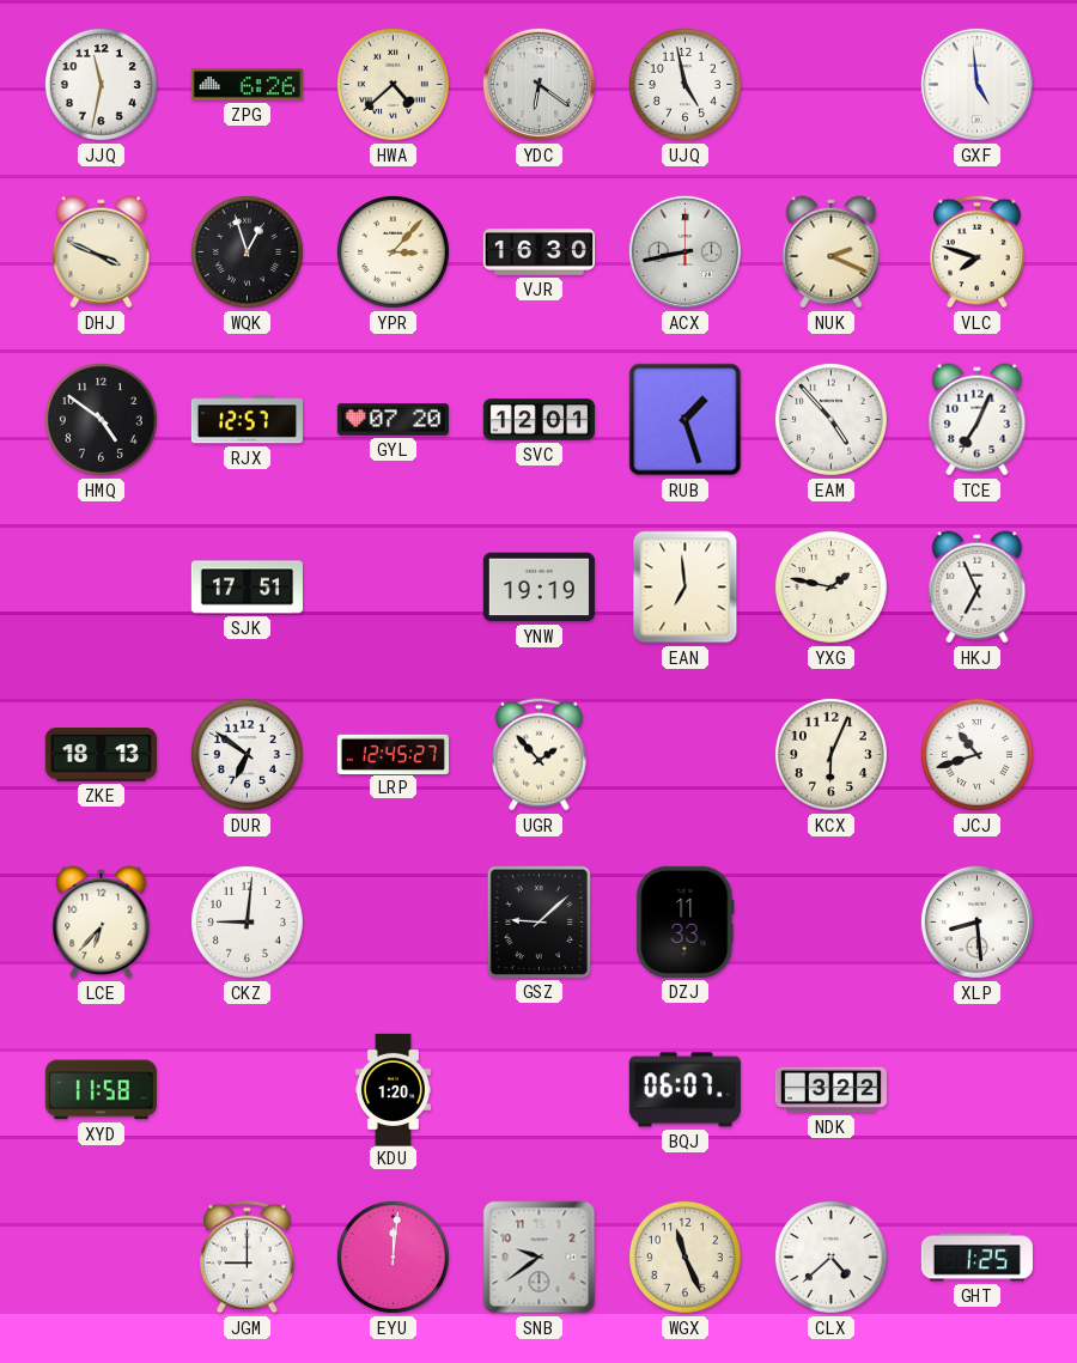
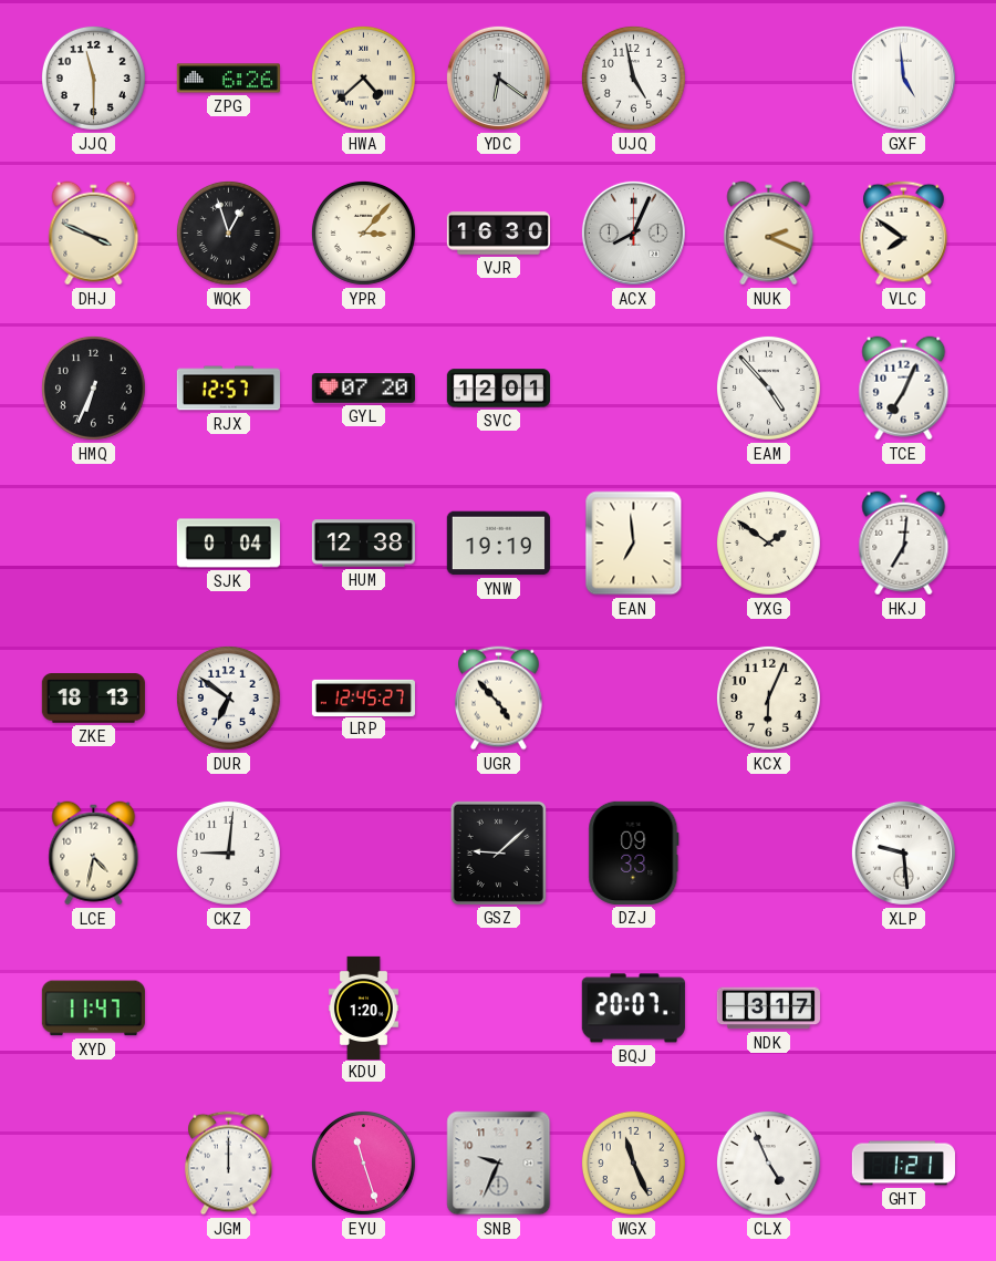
JJQ: 11:32 -> 11:30 (93, 77)
ACX: 8:43 -> 8:04 (633, 232)
VLC: 7:48 -> 7:51 (904, 234)
HMQ: 4:51 -> 6:34 (93, 387)
RUB: 1:27 -> none (686, 420)
SJK: 17:51 -> 0:04 (228, 544)
HUM: none -> 12:38 (363, 544)
YXG: 1:47 -> 1:51 (768, 542)
HKJ: 6:56 -> 7:01 (904, 544)
UGR: 1:53 -> 4:53 (499, 699)
JCJ: 10:42 -> none (976, 754)
LCE: 6:37 -> 4:32 (94, 854)
DZJ: 11:33 -> 09:33 (634, 852)
XLP: 8:29 -> 9:29 (903, 852)
XYD: 11:58 -> 11:47 (93, 1009)
BQJ: 06:07 -> 20:07 (633, 1009)
NDK: 3:22 -> 3:17 (768, 1009)
JGM: 9:00 -> 12:00 (229, 1164)
EYU: 12:01 -> 11:27 (363, 1162)
SNB: 9:39 -> 9:34 (499, 1164)
CLX: 4:38 -> 4:56 (768, 1162)
GHT: 1:25 -> 1:21 (903, 1164)
